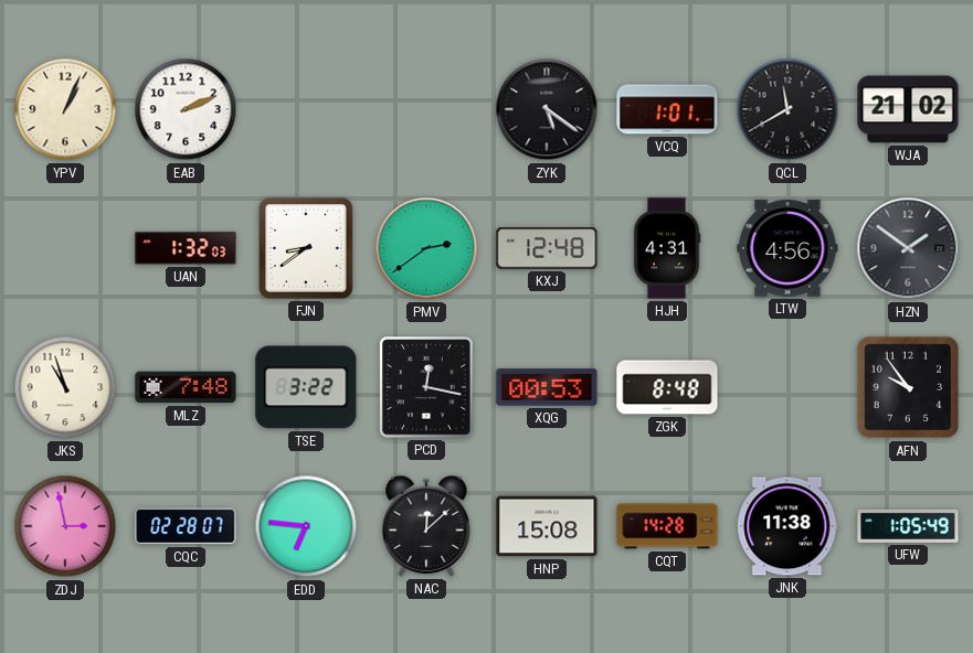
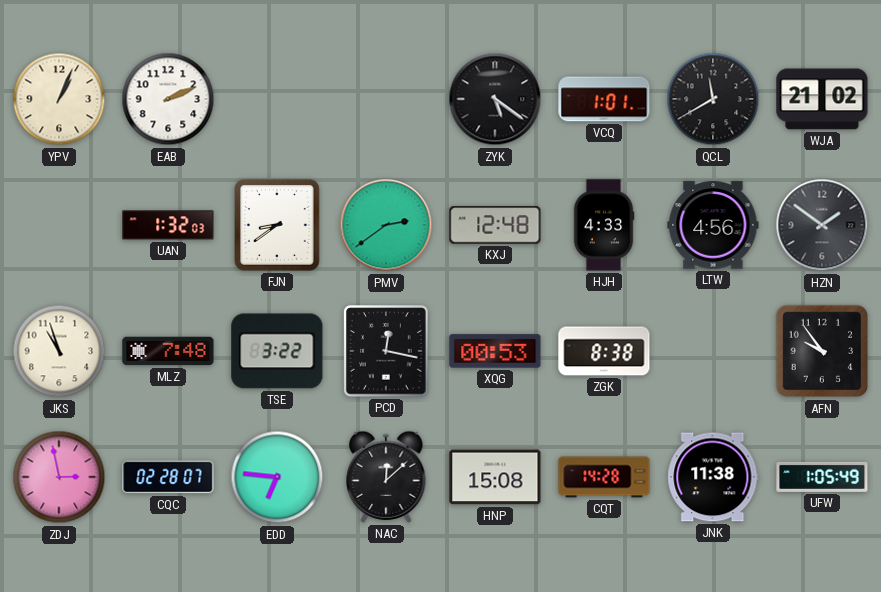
HJH: 4:31 -> 4:33 (604, 225)
ZGK: 8:48 -> 8:38 (604, 351)
